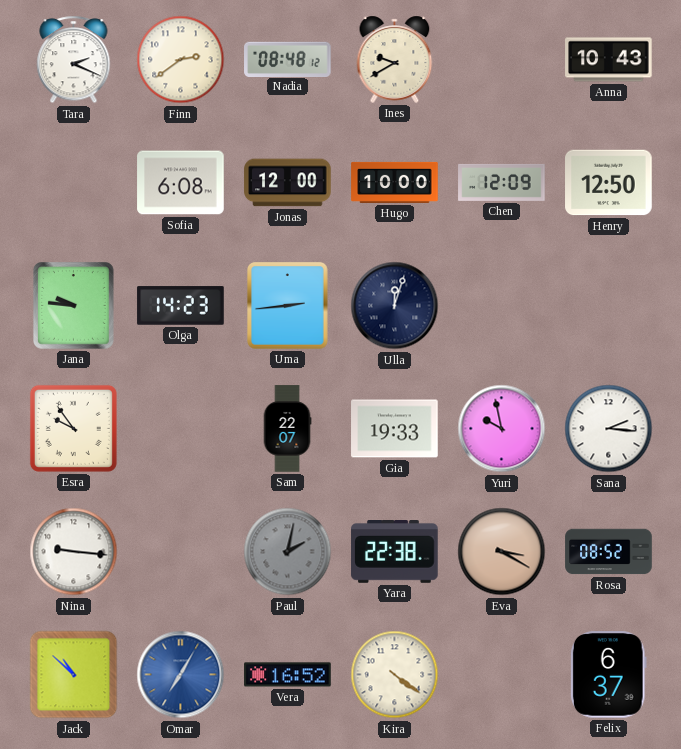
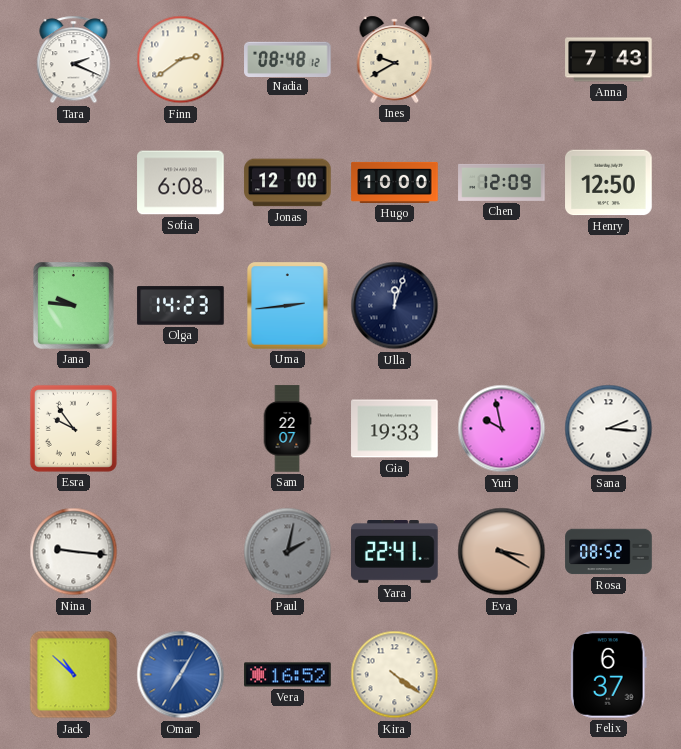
Anna: 10:43 -> 7:43 (609, 60)
Yara: 22:38 -> 22:41 (395, 552)
